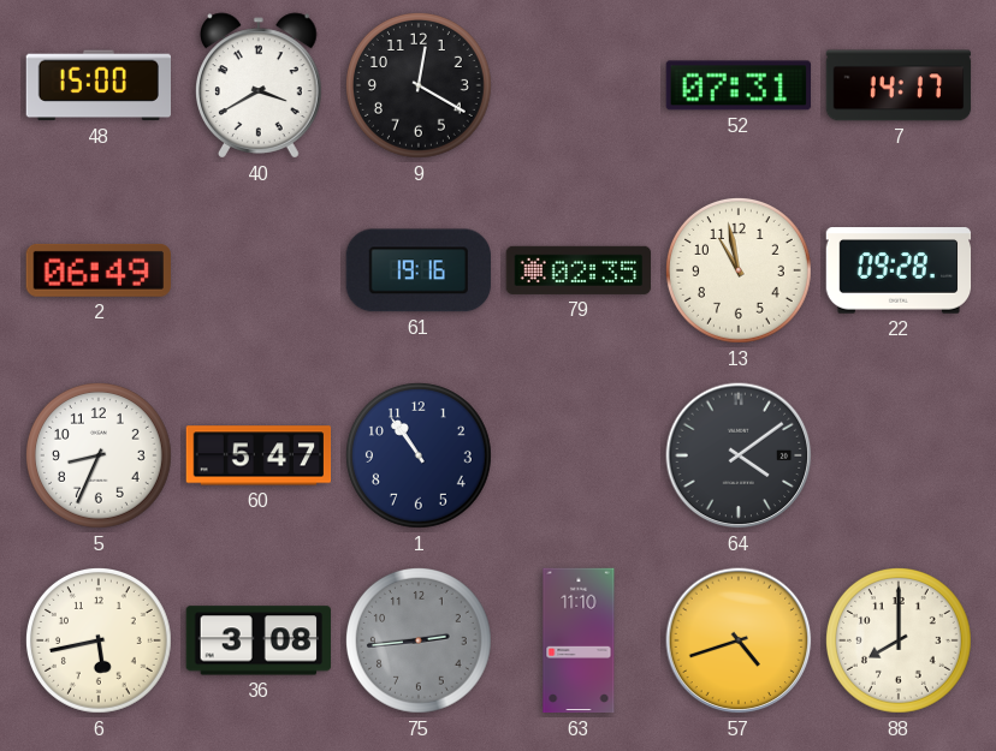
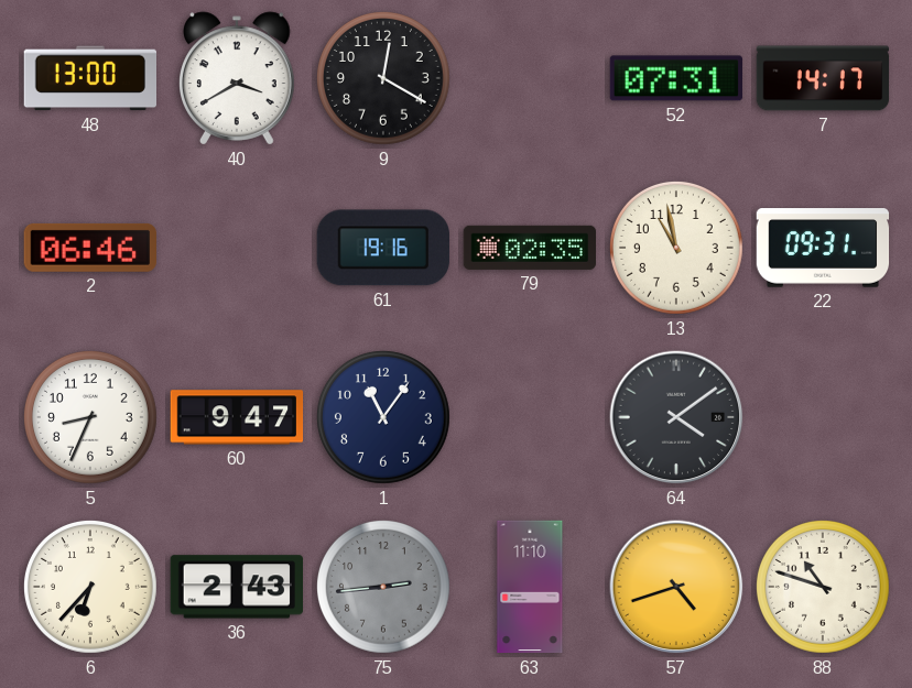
48: 15:00 -> 13:00 (89, 78)
2: 06:49 -> 06:46 (90, 248)
22: 09:28 -> 09:31 (823, 248)
60: 5:47 -> 9:47 (237, 417)
1: 10:54 -> 11:06 (383, 417)
6: 5:43 -> 6:37 (90, 587)
36: 3:08 -> 2:43 (236, 587)
88: 8:00 -> 10:48 (823, 587)
